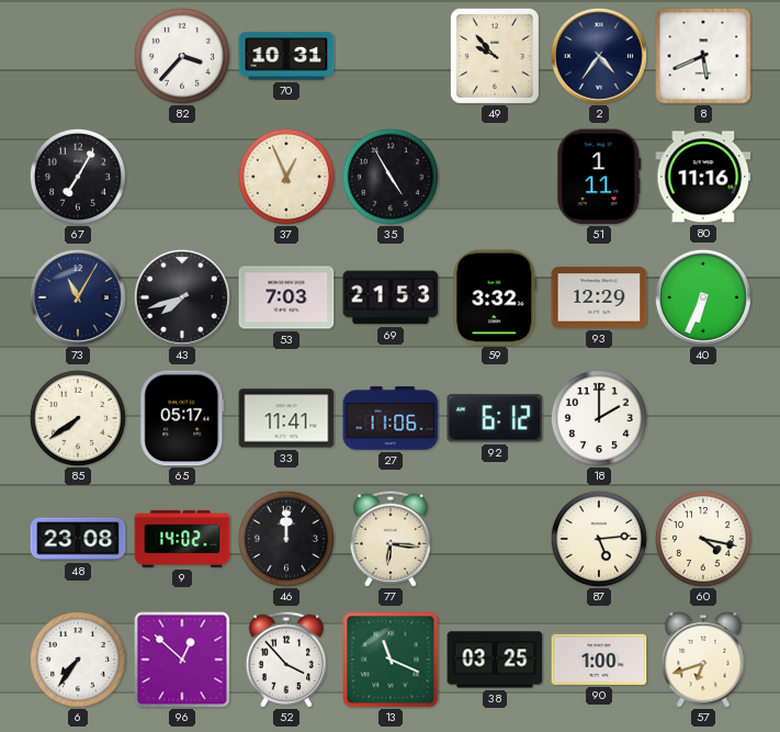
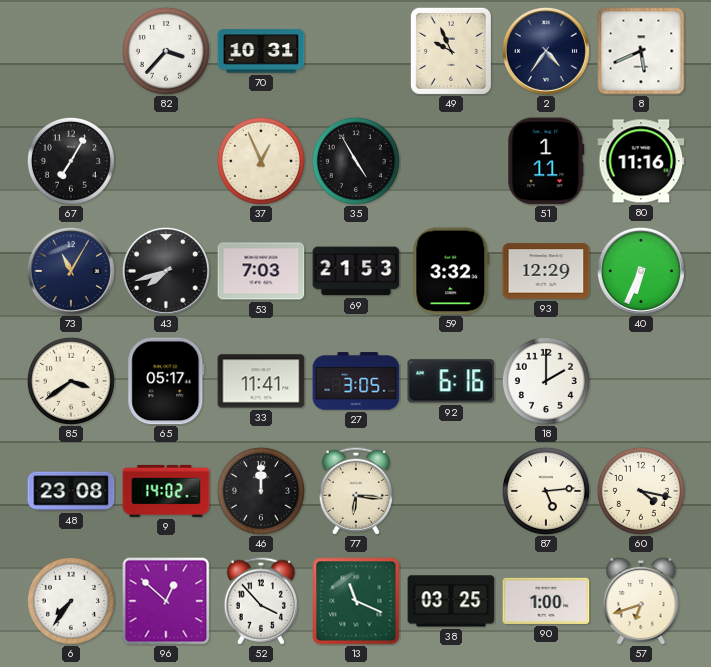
49: 9:53 -> 9:56 (451, 51)
85: 7:39 -> 3:39 (71, 381)
27: 11:06 -> 3:05 (356, 381)
92: 6:12 -> 6:16 (451, 381)
